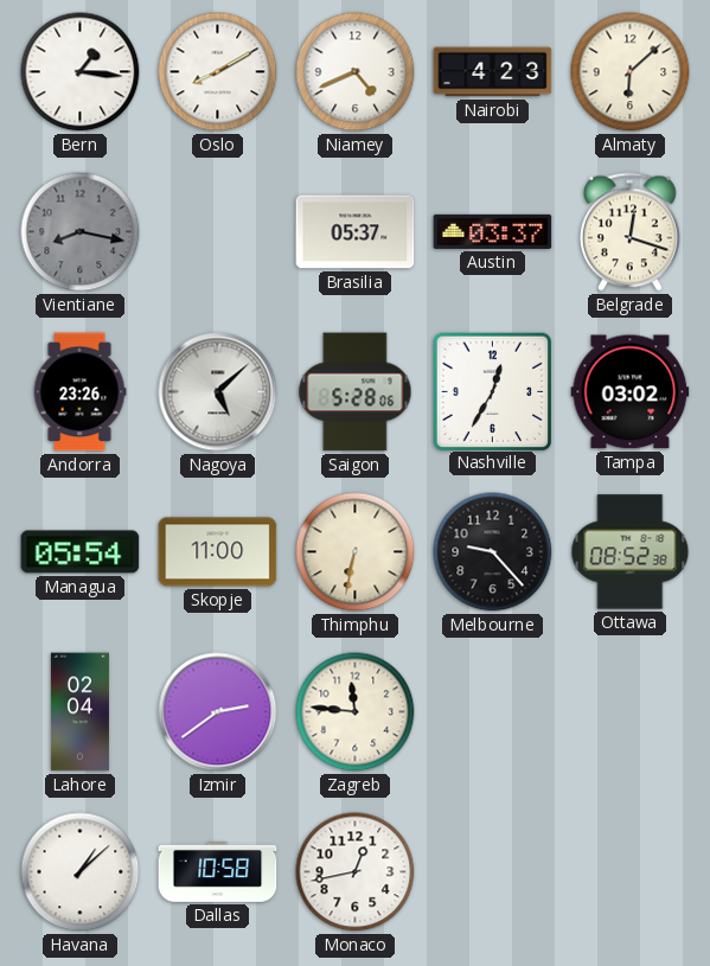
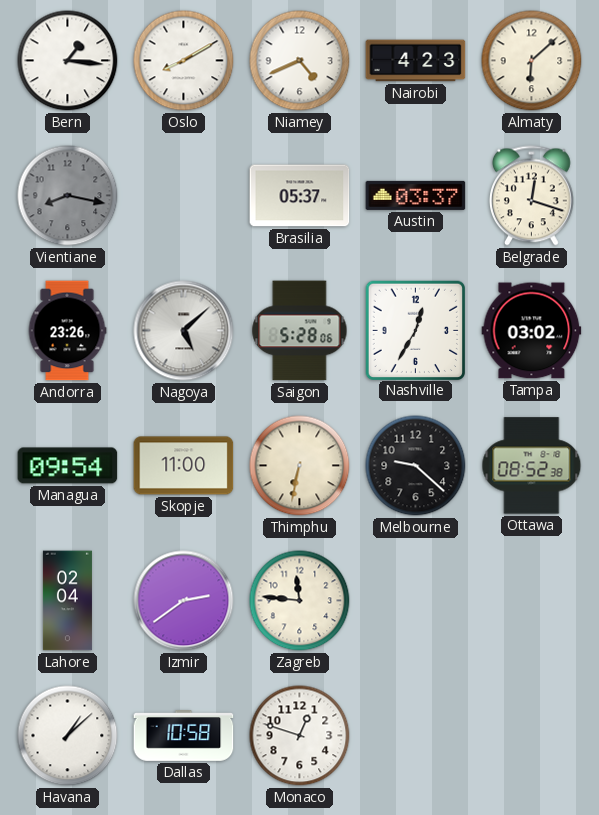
Managua: 05:54 -> 09:54 (68, 466)
Melbourne: 9:23 -> 9:22 (416, 466)
Monaco: 12:43 -> 12:48 (300, 736)
